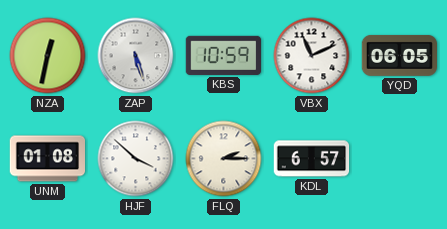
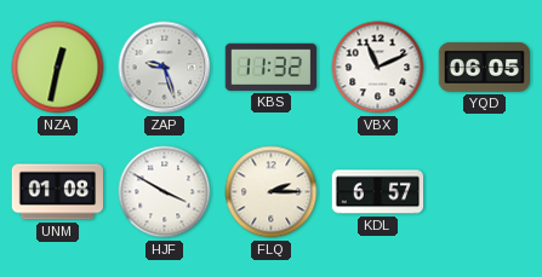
ZAP: 5:27 -> 9:27 (165, 68)
KBS: 10:59 -> 11:32 (272, 67)
HJF: 3:52 -> 3:50 (165, 192)
